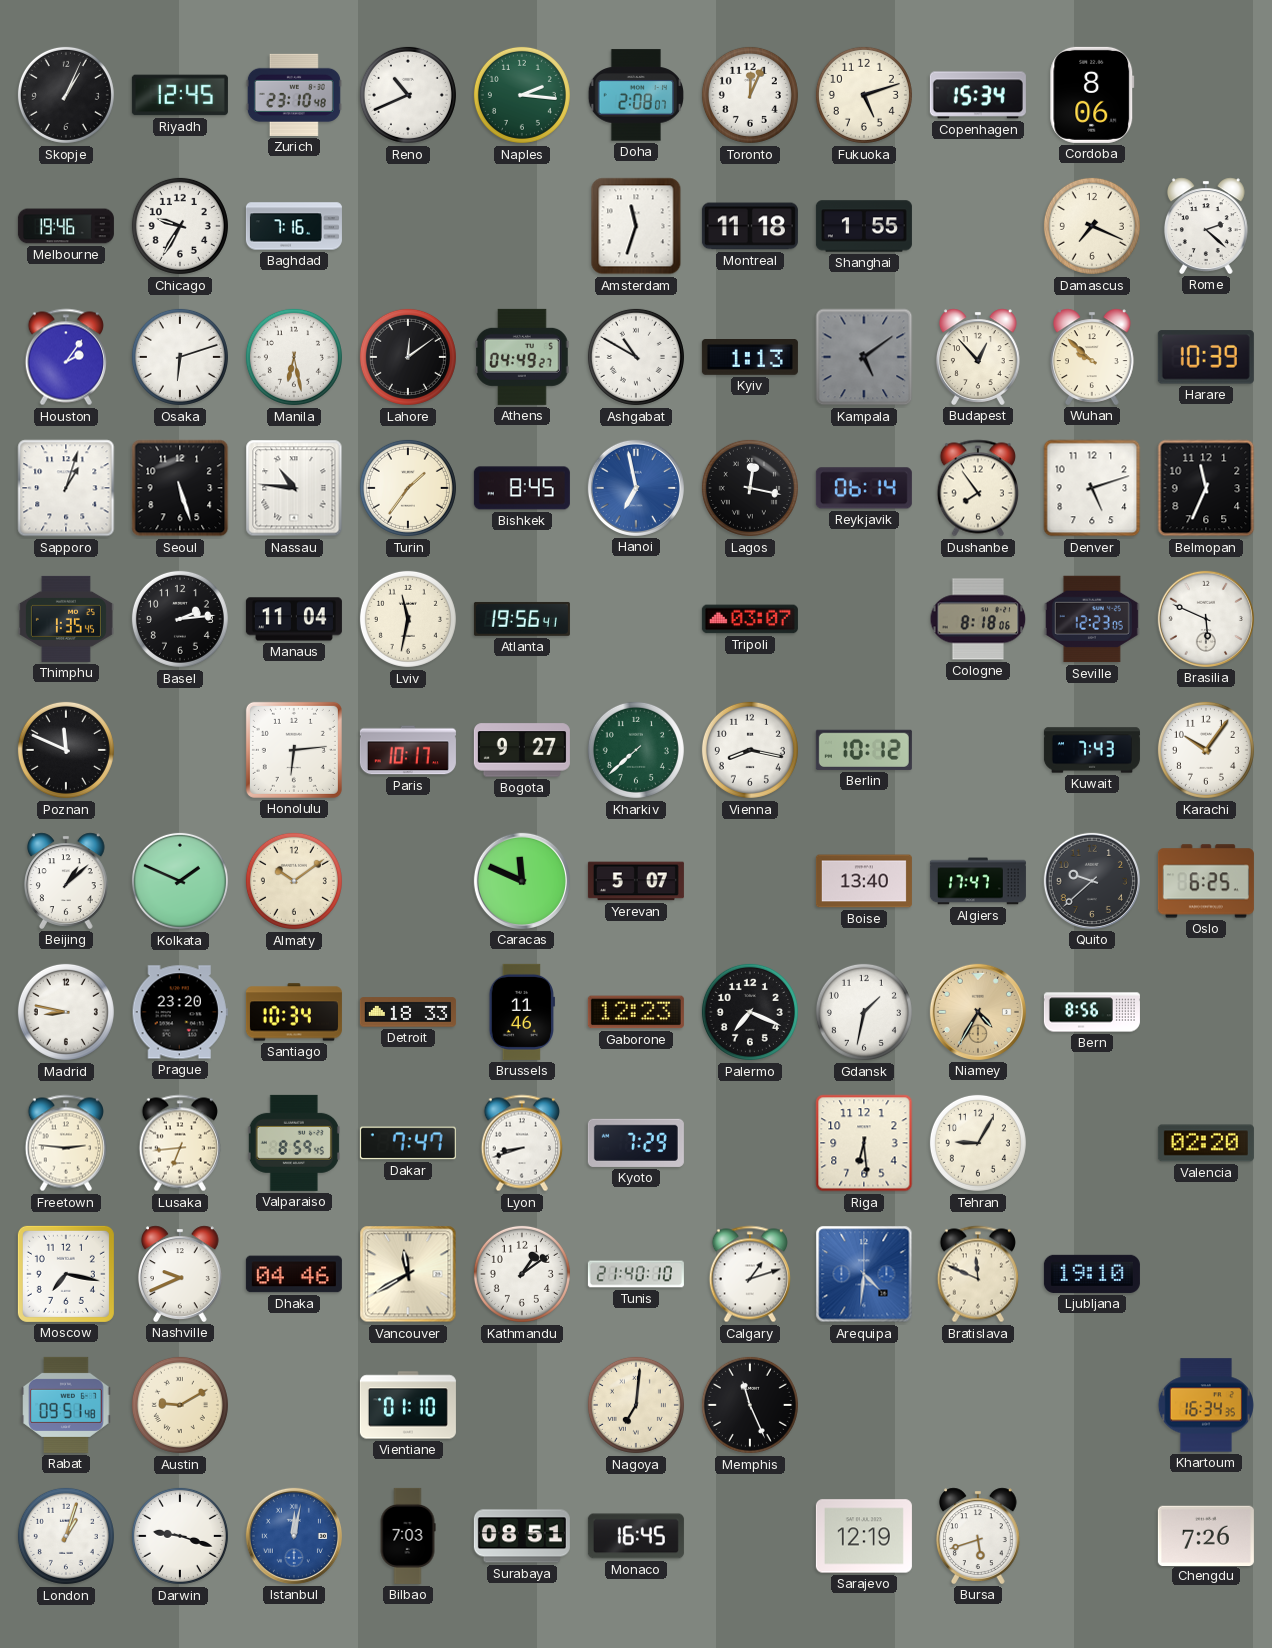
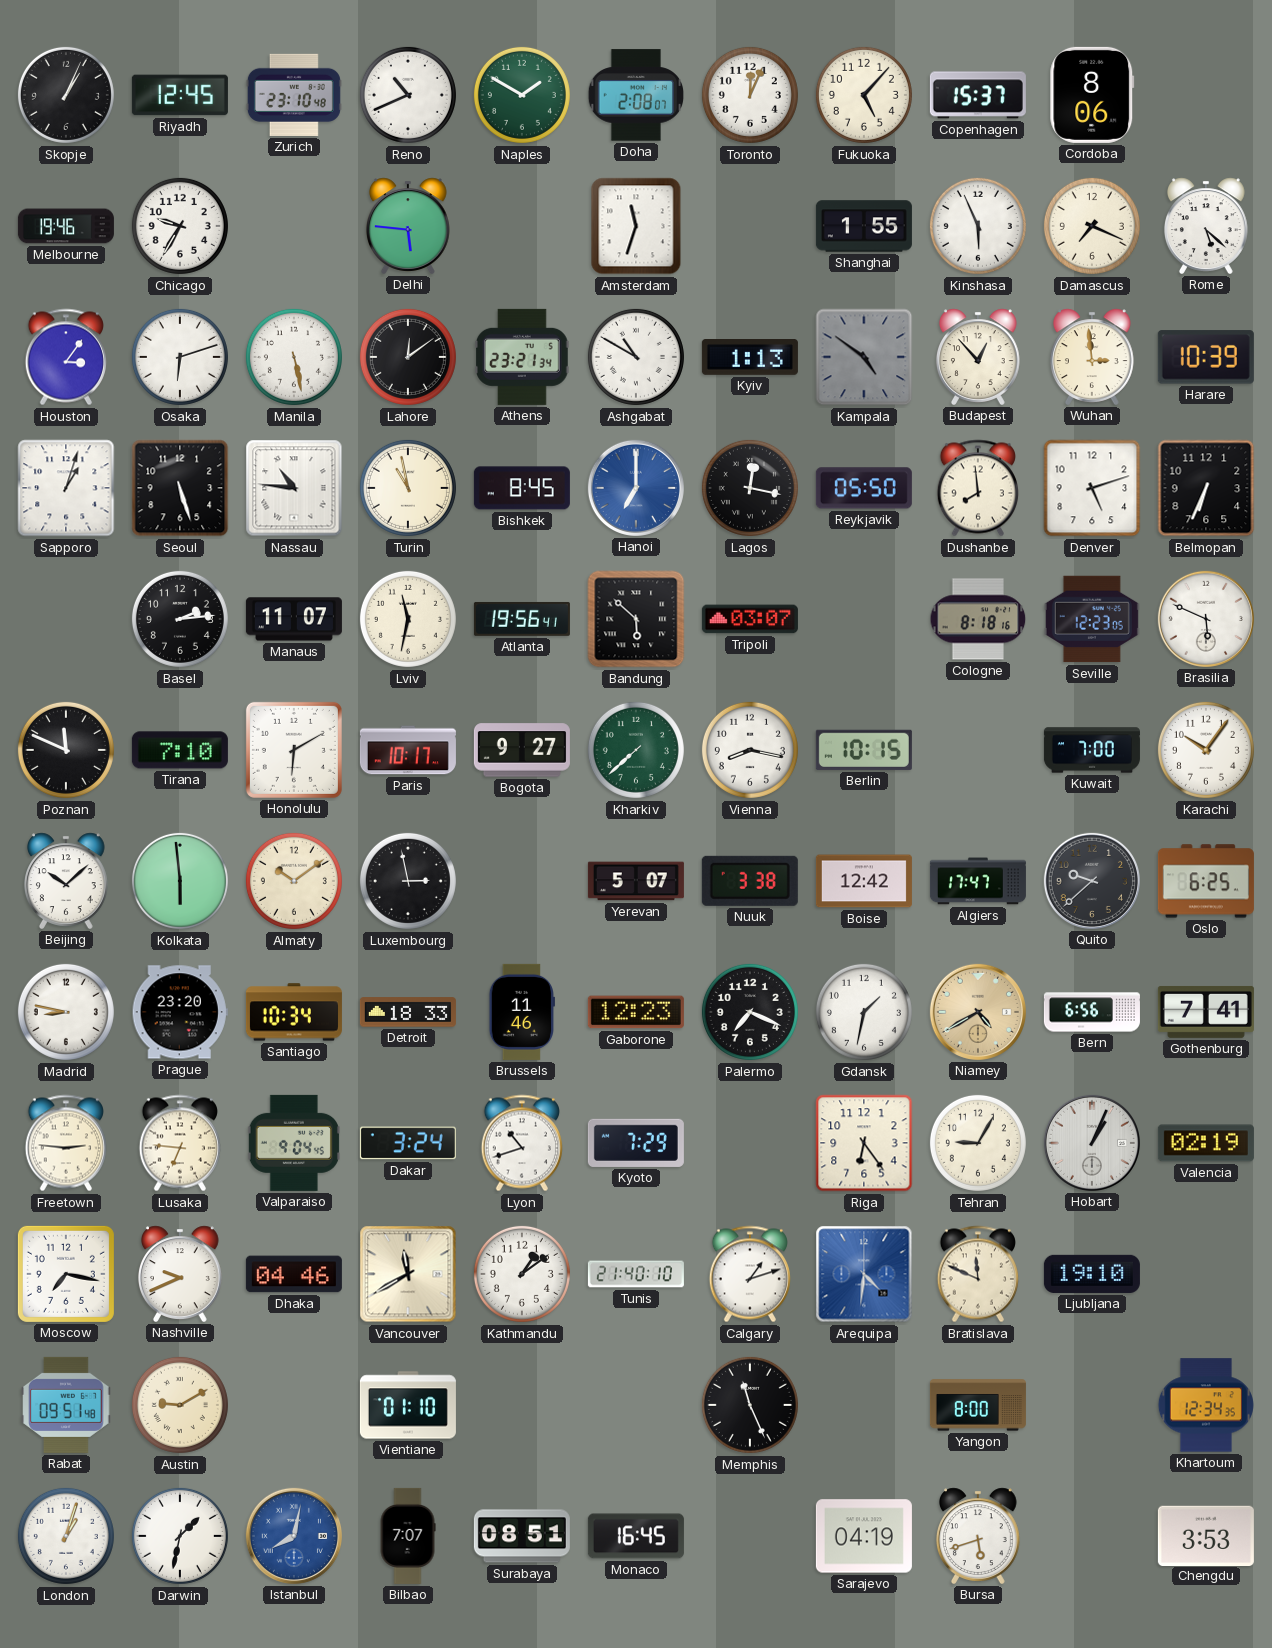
Naples: 2:16 -> 1:50 (522, 95)
Fukuoka: 5:12 -> 5:07 (864, 95)
Copenhagen: 15:34 -> 15:37 (978, 95)
Baghdad: 7:16 -> none (294, 226)
Delhi: none -> 5:46 (408, 226)
Montreal: 11:18 -> none (750, 226)
Kinshasa: none -> 5:56 (978, 226)
Rome: 2:22 -> 5:22 (1206, 226)
Houston: 2:06 -> 3:06 (66, 357)
Manila: 6:28 -> 5:28 (294, 357)
Athens: 04:49 -> 23:21 (523, 357)
Kampala: 5:09 -> 4:51 (864, 357)
Wuhan: 9:52 -> 2:59 (1092, 357)
Turin: 1:36 -> 10:58 (408, 488)
Hanoi: 6:58 -> 7:00 (636, 488)
Reykjavik: 06:14 -> 05:50 (864, 488)
Dushanbe: 7:54 -> 7:59 (978, 488)
Belmopan: 11:34 -> 6:34 (1206, 488)
Thimphu: 1:35 -> none (66, 619)
Manaus: 11:04 -> 11:07 (294, 619)
Bandung: none -> 5:52 (636, 619)
Cologne: 8:18:06 -> 8:18:16 (978, 619)
Tirana: none -> 7:10 (180, 750)
Honolulu: 6:14 -> 6:10 (294, 750)
Berlin: 10:12 -> 10:15 (864, 750)
Kuwait: 7:43 -> 7:00 (1092, 750)
Beijing: 1:08 -> 10:08 (66, 881)
Kolkata: 1:49 -> 5:59 (180, 881)
Luxembourg: none -> 2:58 (408, 881)
Caracas: 11:49 -> none (522, 881)
Nuuk: none -> 3:38 (750, 881)
Boise: 13:40 -> 12:42 (864, 881)
Niamey: 4:35 -> 4:40 (978, 1012)
Bern: 8:56 -> 6:56 (1092, 1012)
Gothenburg: none -> 7:41 (1206, 1012)
Lusaka: 6:44 -> 6:46 (180, 1143)
Valparaiso: 8:59 -> 9:04 (294, 1143)
Dakar: 7:47 -> 3:24 (408, 1143)
Lyon: 8:42 -> 10:42 (522, 1143)
Riga: 6:29 -> 6:24 (864, 1143)
Hobart: none -> 1:04 (1092, 1143)
Valencia: 02:20 -> 02:19 (1206, 1143)
Nagoya: 7:01 -> none (636, 1405)
Yangon: none -> 8:00 (978, 1405)
Khartoum: 16:34 -> 12:34 (1206, 1405)
Darwin: 9:18 -> 1:32 (180, 1536)
Istanbul: 12:02 -> 8:02 (294, 1536)
Bilbao: 7:03 -> 7:07 (408, 1536)
Sarajevo: 12:19 -> 04:19 (864, 1536)
Chengdu: 7:26 -> 3:53 (1206, 1535)
